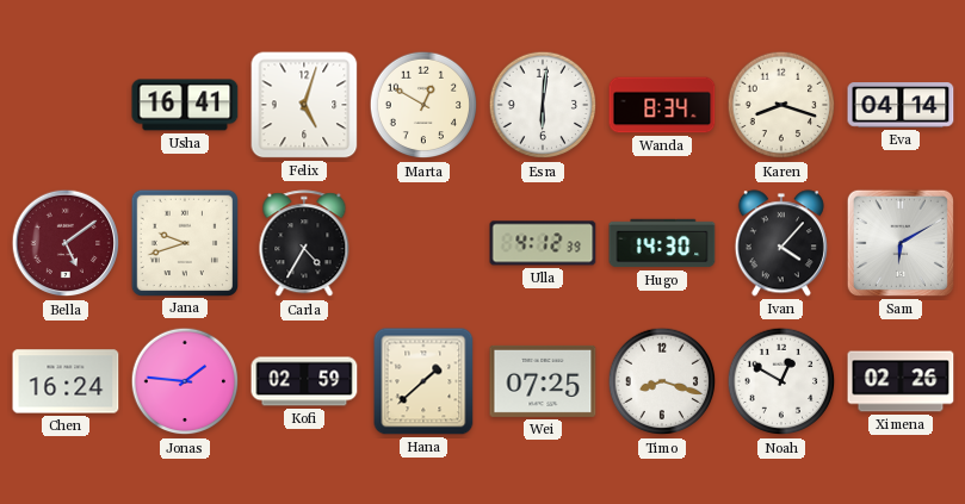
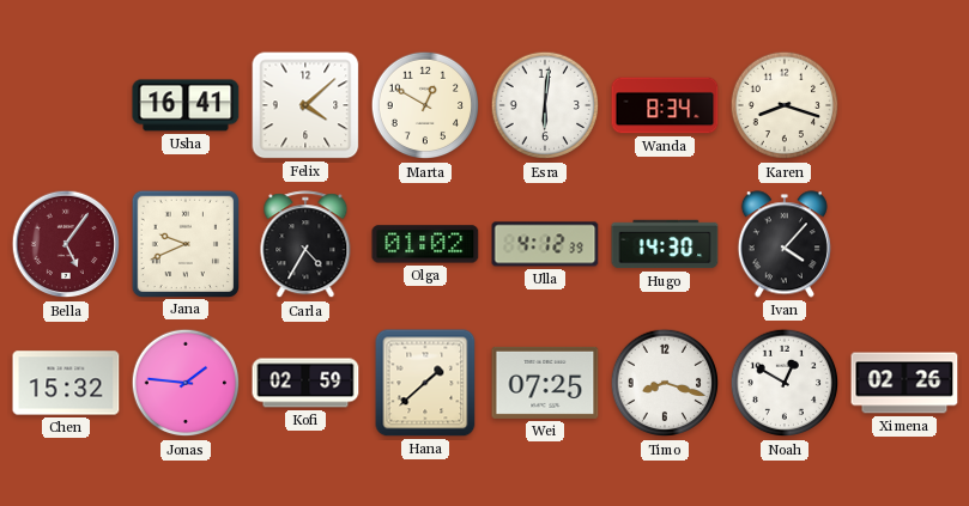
Felix: 5:03 -> 4:08 (305, 105)
Eva: 04:14 -> none (901, 105)
Bella: 5:09 -> 5:06 (66, 244)
Jana: 9:42 -> 9:41 (184, 243)
Olga: none -> 01:02 (425, 244)
Sam: 6:10 -> none (901, 243)
Chen: 16:24 -> 15:32 (66, 383)
